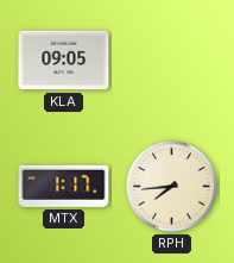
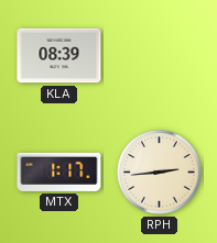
KLA: 09:05 -> 08:39 (59, 56)
RPH: 7:44 -> 2:44 (160, 173)
